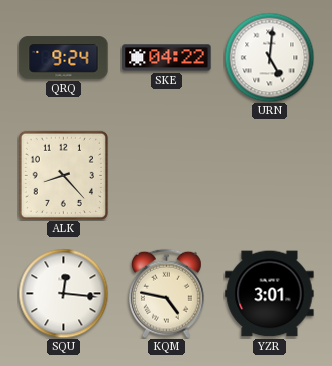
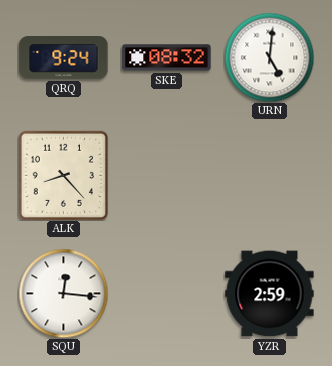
SKE: 04:22 -> 08:32 (167, 58)
KQM: 4:47 -> none (167, 293)
YZR: 3:01 -> 2:59 (270, 294)
